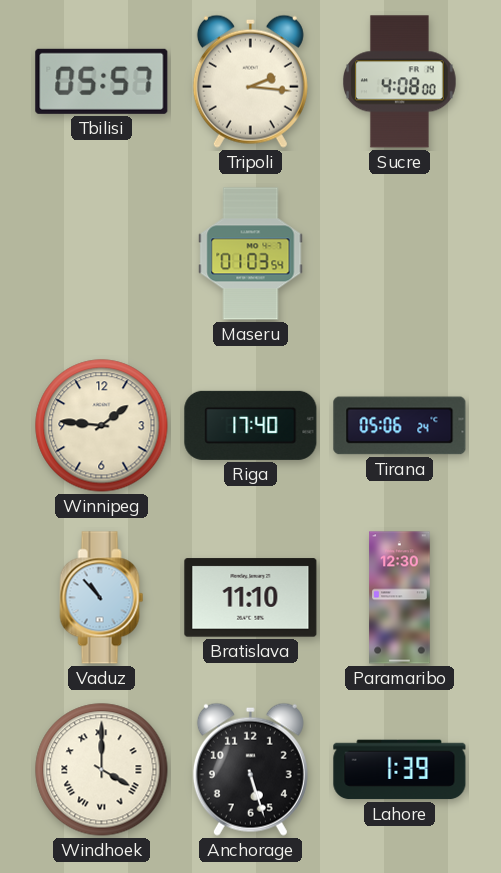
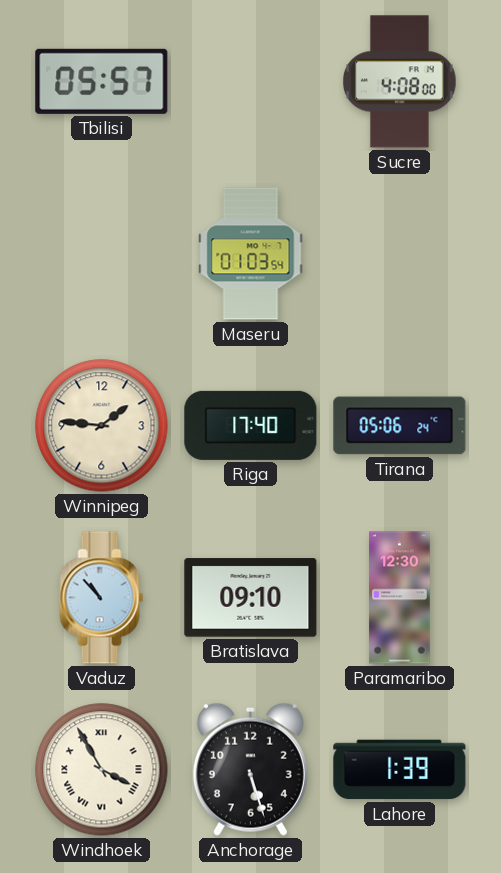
Tripoli: 2:16 -> none (250, 81)
Bratislava: 11:10 -> 09:10 (251, 598)
Windhoek: 4:00 -> 3:55 (102, 770)
